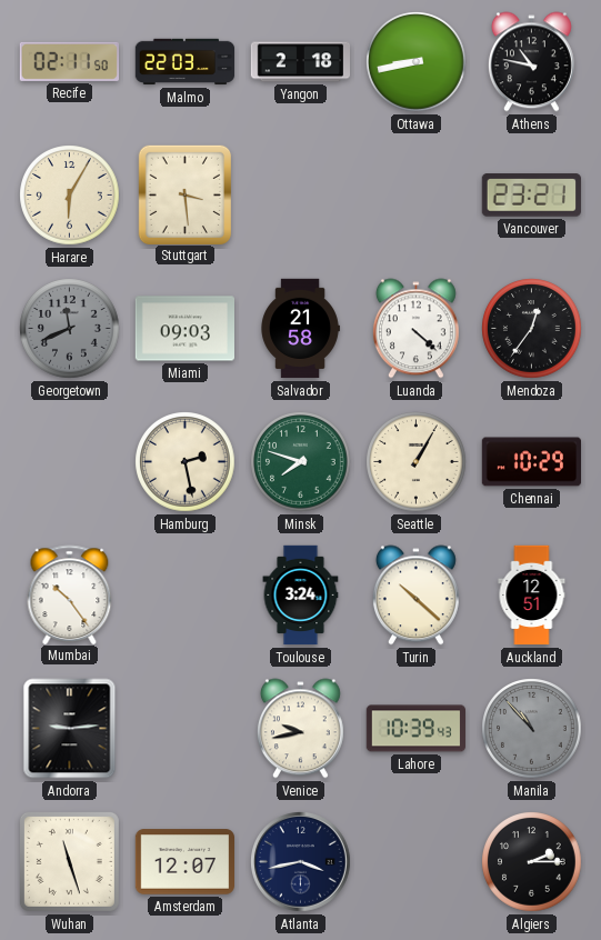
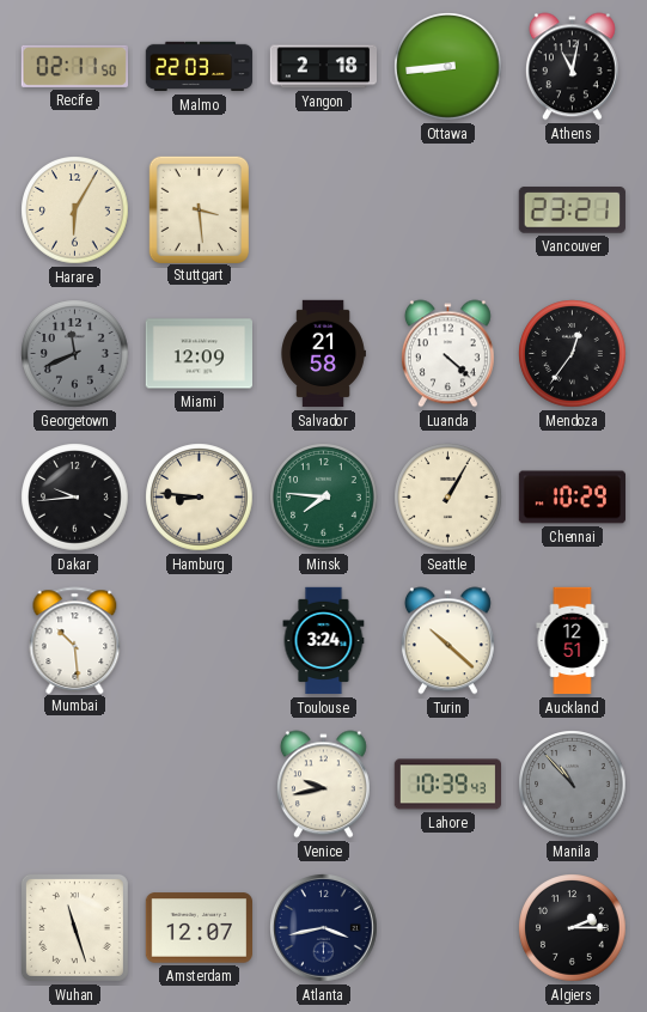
Ottawa: 8:43 -> 8:44 (448, 67)
Athens: 10:47 -> 11:02 (572, 67)
Miami: 09:03 -> 12:09 (199, 354)
Dakar: none -> 9:44 (75, 498)
Hamburg: 2:28 -> 8:46 (200, 498)
Minsk: 7:48 -> 7:46 (324, 498)
Mumbai: 10:24 -> 10:29 (75, 640)
Andorra: 9:14 -> none (70, 729)
